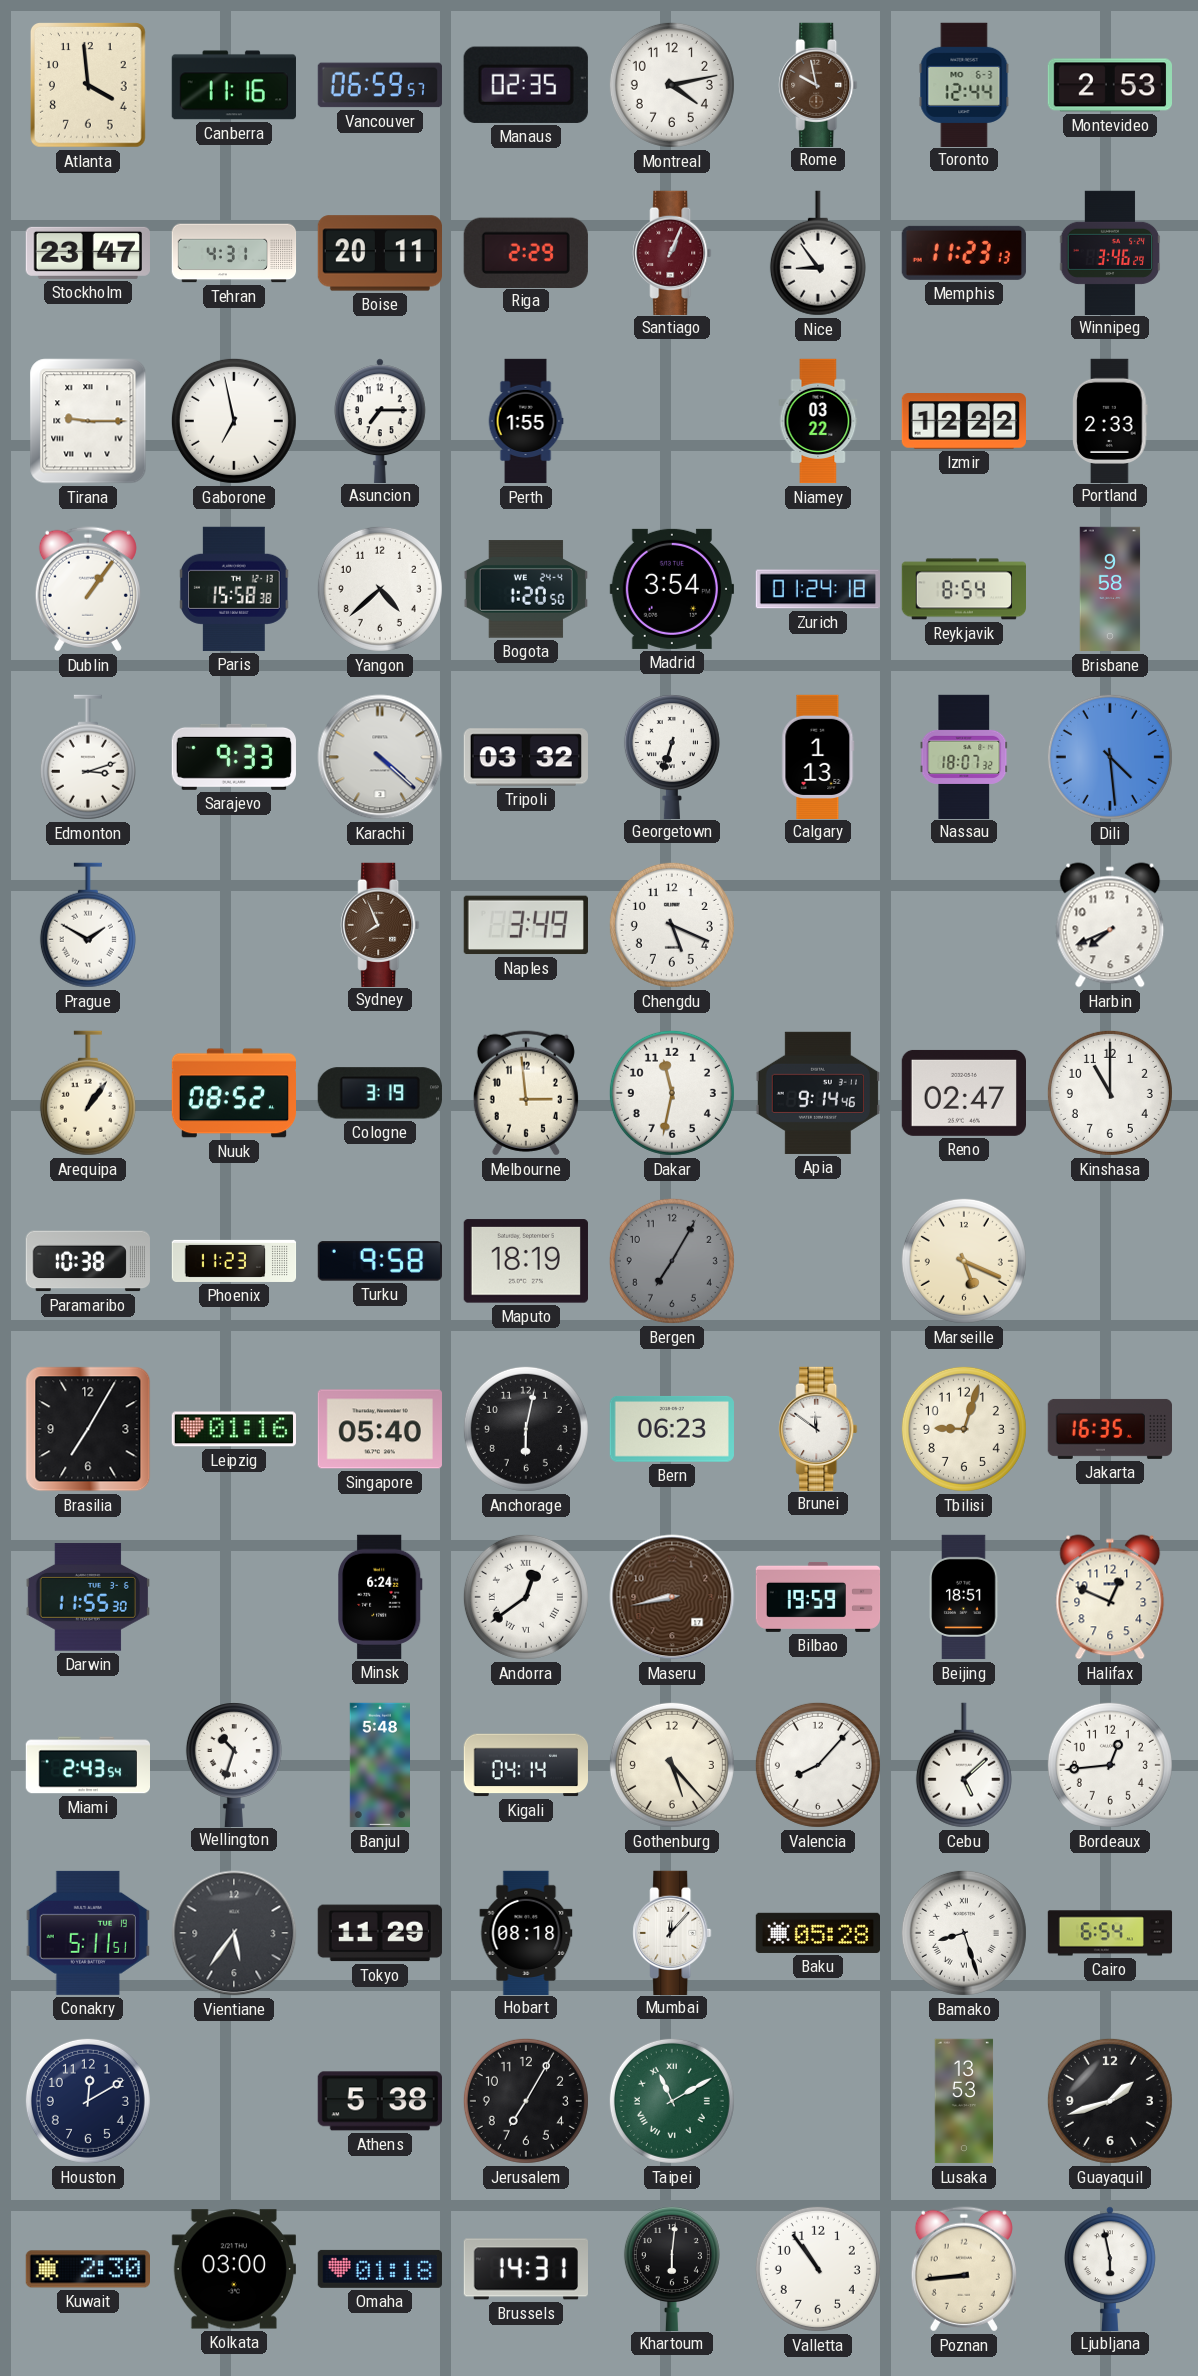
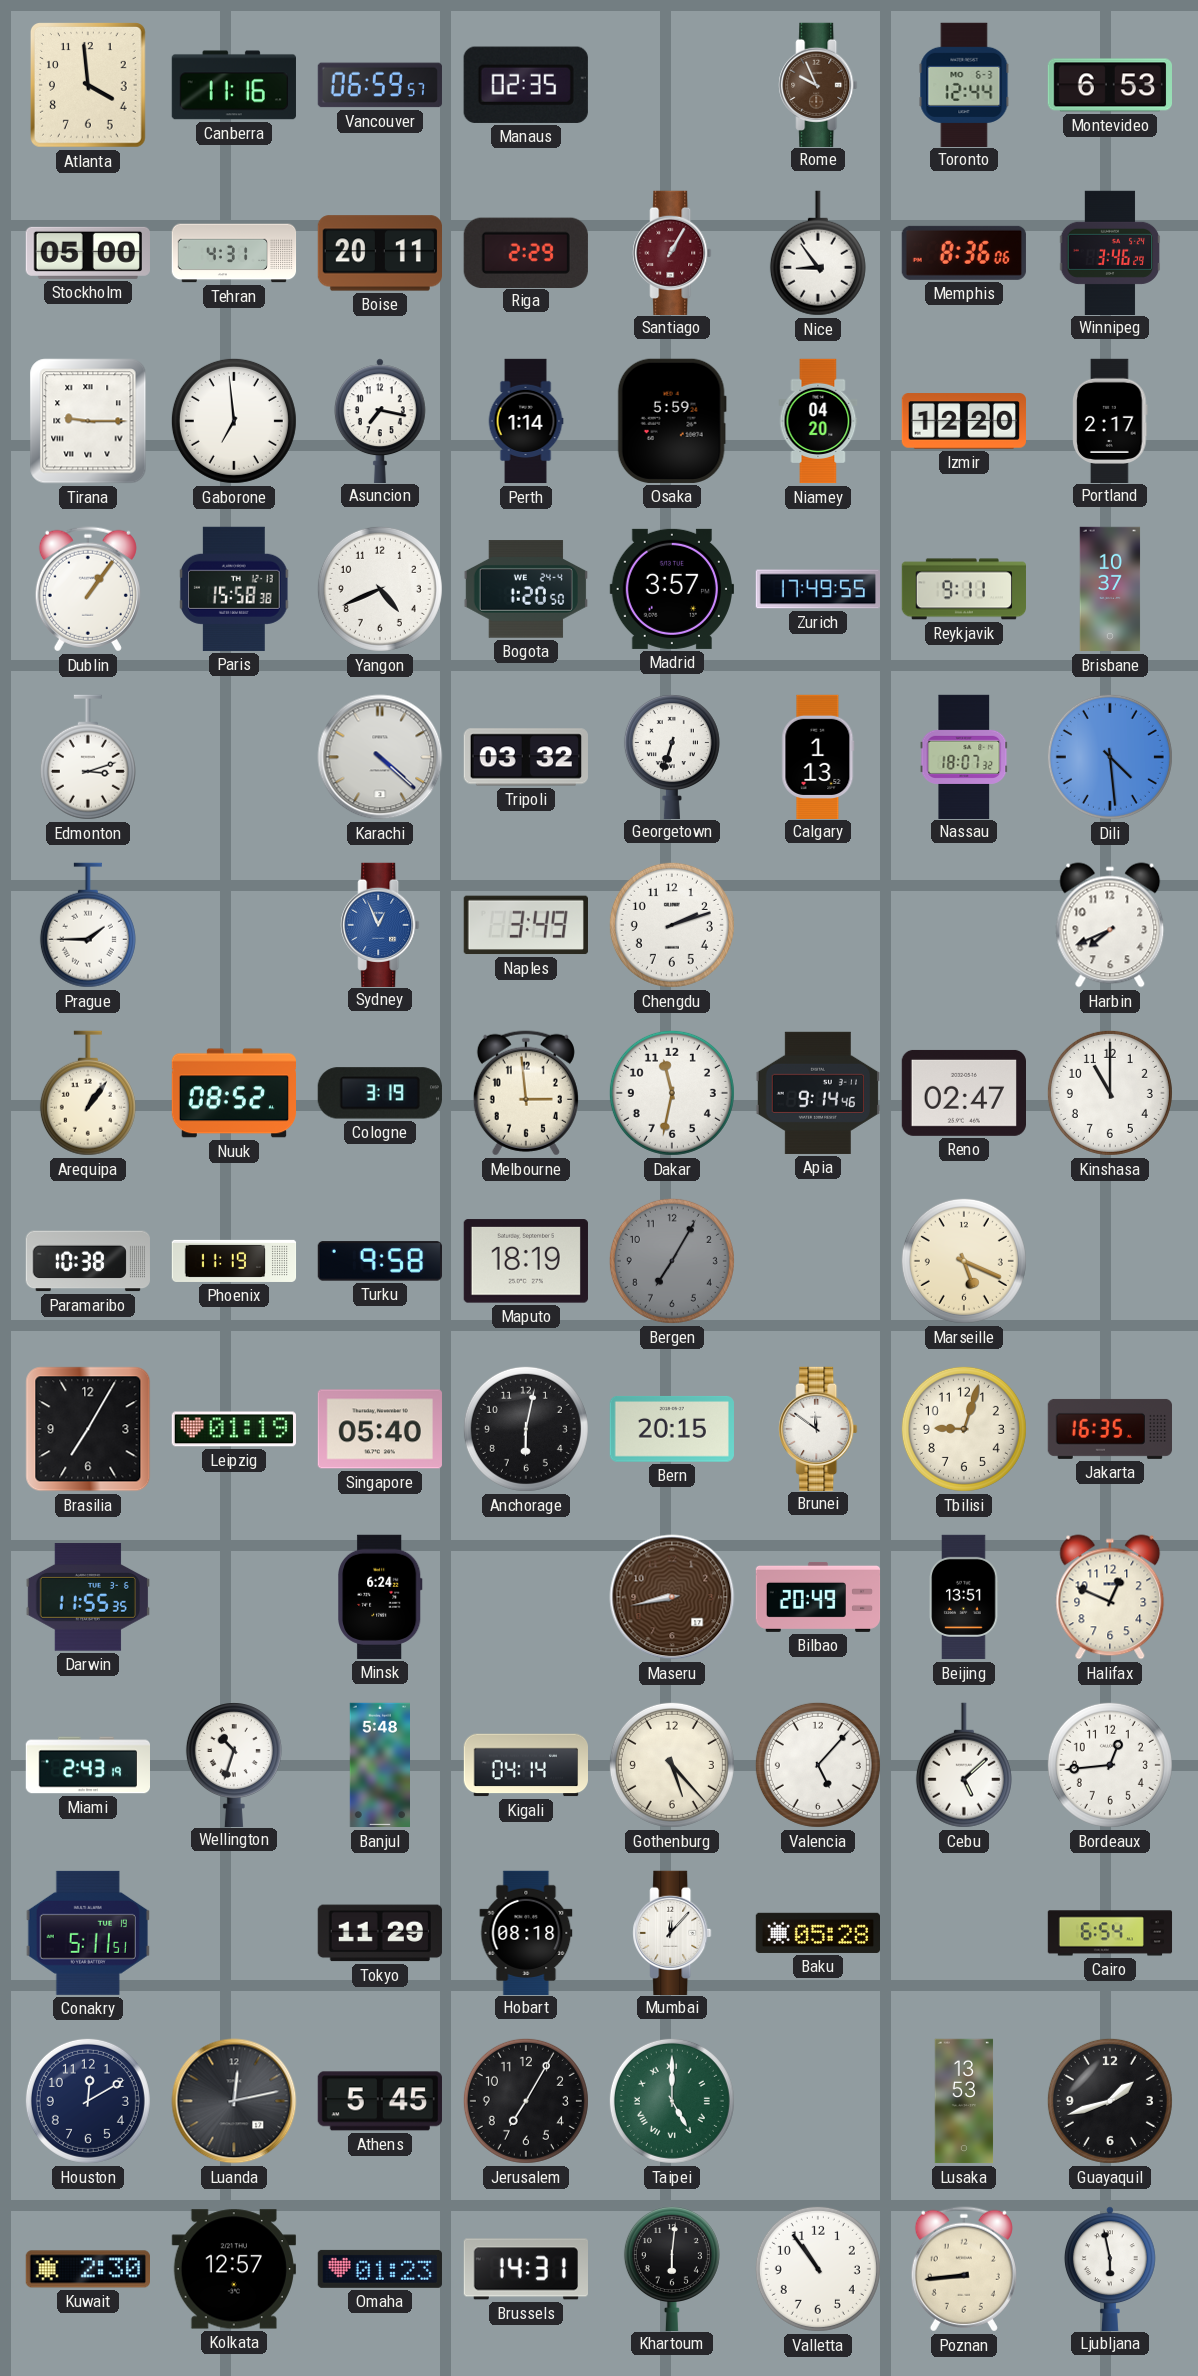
Montreal: 4:13 -> none (672, 85)
Rome: 9:58 -> 9:56 (818, 84)
Montevideo: 2:53 -> 6:53 (1109, 85)
Stockholm: 23:47 -> 05:00 (87, 253)
Santiago: 1:04 -> 1:05 (672, 252)
Memphis: 11:23 -> 8:36 (964, 253)
Gaborone: 6:58 -> 6:59 (234, 421)
Asuncion: 7:15 -> 7:17 (381, 420)
Perth: 1:55 -> 1:14 (526, 421)
Osaka: none -> 5:59 (672, 421)
Niamey: 03:22 -> 04:20 (818, 421)
Izmir: 12:22 -> 12:20 (963, 421)
Portland: 2:33 -> 2:17 (1110, 420)
Yangon: 4:38 -> 4:41 (380, 589)
Madrid: 3:54 -> 3:57 (671, 589)
Zurich: 01:24 -> 17:49 (817, 589)
Reykjavik: 8:54 -> 9:11 (963, 589)
Brisbane: 9:58 -> 10:37 (1110, 589)
Sarajevo: 9:33 -> none (234, 757)
Prague: 1:50 -> 1:45 (88, 925)
Sydney: 7:56 -> 12:56 (380, 924)
Sydney dial: brown -> blue (380, 924)
Chengdu: 5:19 -> 2:12 (672, 925)
Phoenix: 11:23 -> 11:19 (234, 1261)
Leipzig: 01:16 -> 01:19 (233, 1429)
Bern: 06:23 -> 20:15 (672, 1429)
Darwin: 11:55:30 -> 11:55:35 (88, 1597)
Andorra: 12:39 -> none (526, 1597)
Bilbao: 19:59 -> 20:49 (818, 1597)
Beijing: 18:51 -> 13:51 (964, 1597)
Miami: 2:43:54 -> 2:43:19 (87, 1765)
Valencia: 8:07 -> 5:07 (818, 1765)
Vientiane: 5:36 -> none (234, 1933)
Bamako: 8:27 -> none (964, 1933)
Luanda: none -> 12:13 (234, 2101)
Athens: 5:38 -> 5:45 (380, 2101)
Taipei: 11:10 -> 5:00 (672, 2101)
Kolkata: 03:00 -> 12:57 (234, 2269)
Omaha: 01:18 -> 01:23 (380, 2269)
